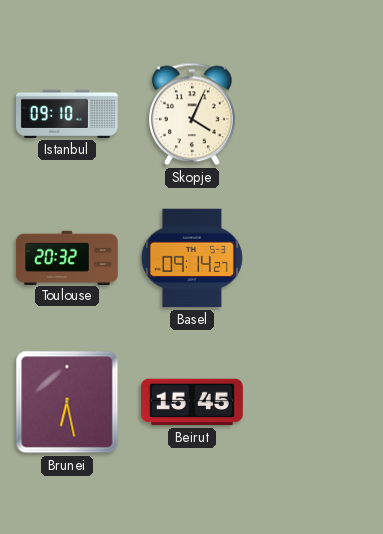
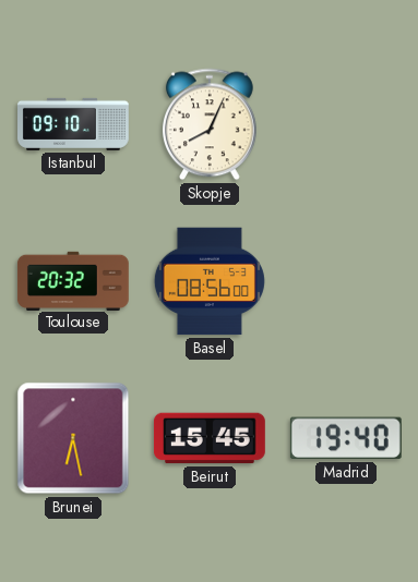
Skopje: 4:04 -> 8:04 (210, 124)
Basel: 09:14 -> 08:56 (210, 281)
Madrid: none -> 19:40 (346, 438)
